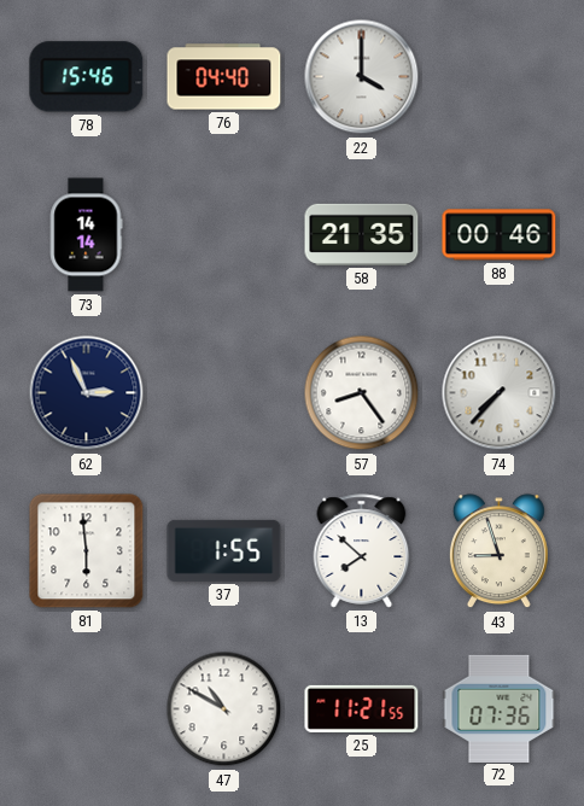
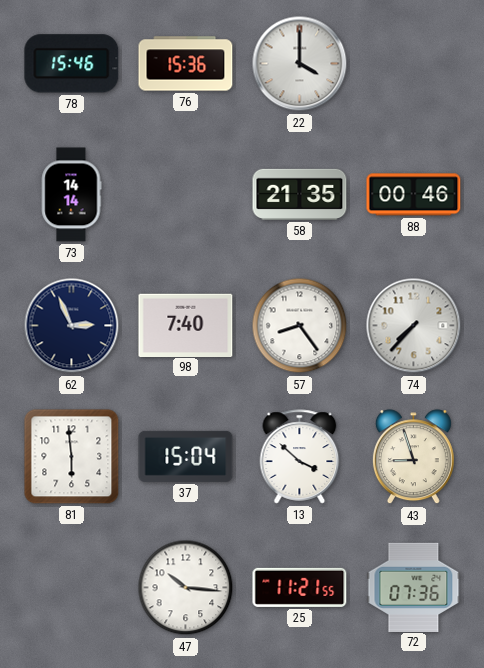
76: 04:40 -> 15:36 (186, 64)
98: none -> 7:40 (186, 325)
37: 1:55 -> 15:04 (186, 456)
13: 7:52 -> 3:52 (300, 457)
47: 10:50 -> 10:16 (186, 588)
